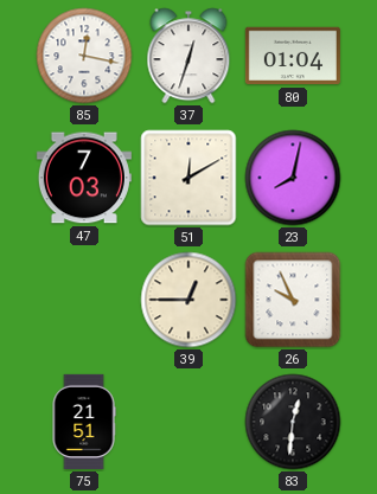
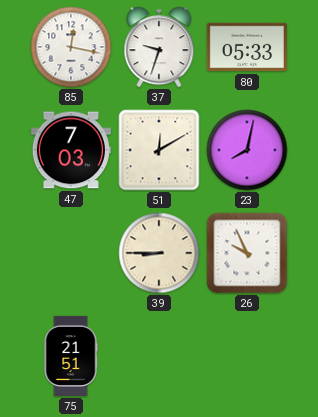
37: 12:33 -> 9:33 (159, 47)
80: 01:04 -> 05:33 (247, 47)
39: 12:45 -> 8:45 (159, 253)
83: 12:31 -> none (293, 422)
